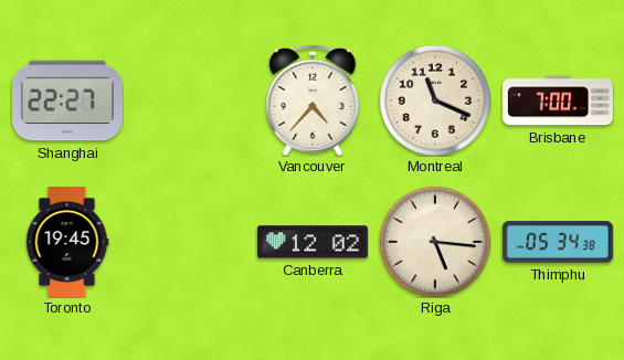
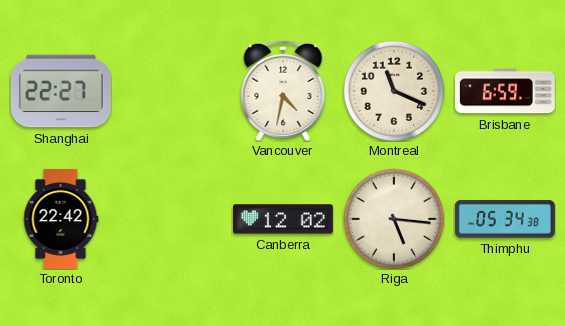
Vancouver: 4:37 -> 4:32 (283, 90)
Brisbane: 7:00 -> 6:59 (505, 91)
Toronto: 19:45 -> 22:42 (61, 219)
